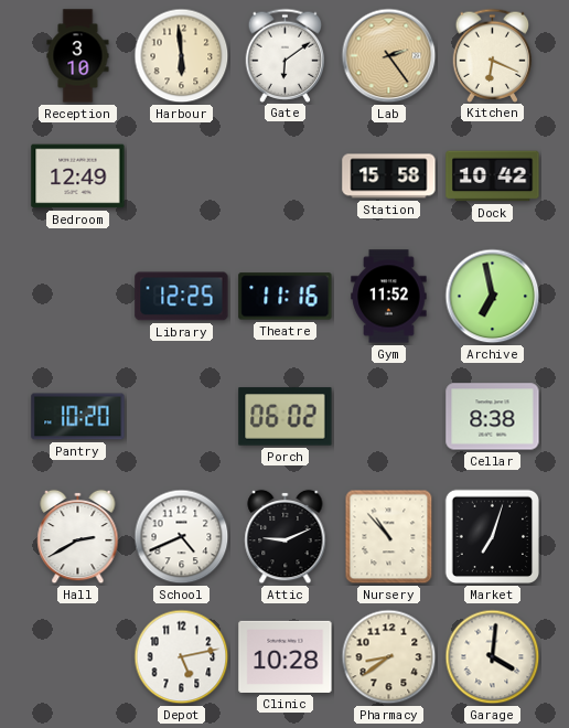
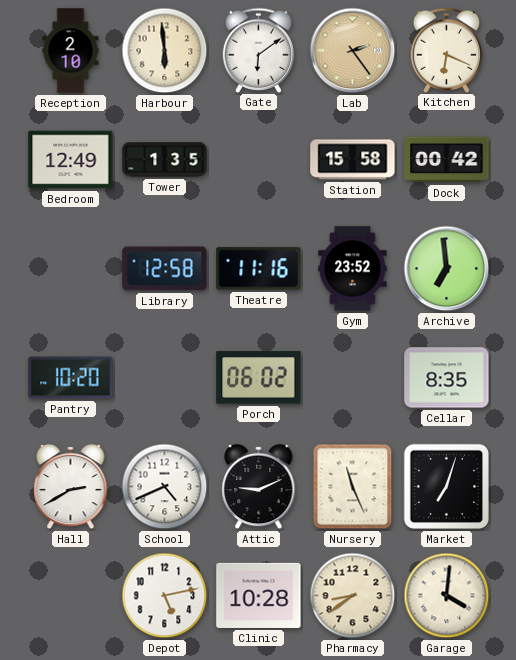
Reception: 3:10 -> 2:10 (71, 51)
Tower: none -> 1:35 (165, 160)
Dock: 10:42 -> 00:42 (447, 160)
Library: 12:25 -> 12:58 (165, 269)
Gym: 11:52 -> 23:52 (353, 269)
Archive: 6:58 -> 6:59 (447, 269)
Cellar: 8:38 -> 8:35 (447, 378)
Nursery: 10:53 -> 11:26 (353, 487)
